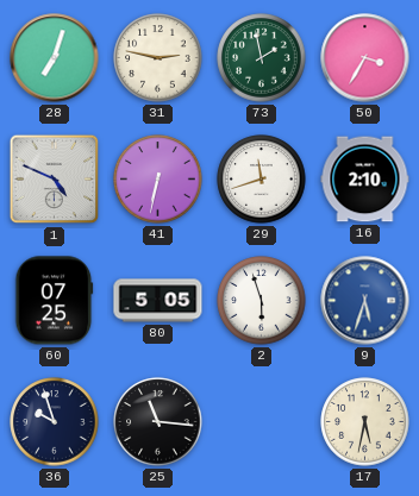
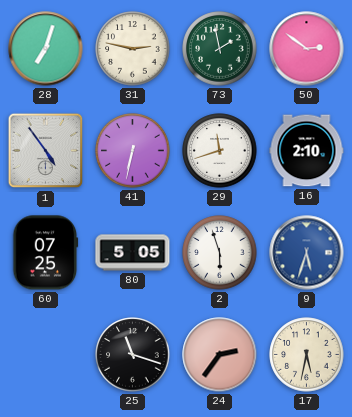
50: 3:35 -> 2:51 (307, 49)
1: 4:49 -> 4:54 (46, 151)
36: 9:57 -> none (55, 422)
25: 11:16 -> 11:18 (133, 355)
24: none -> 2:36 (220, 355)
